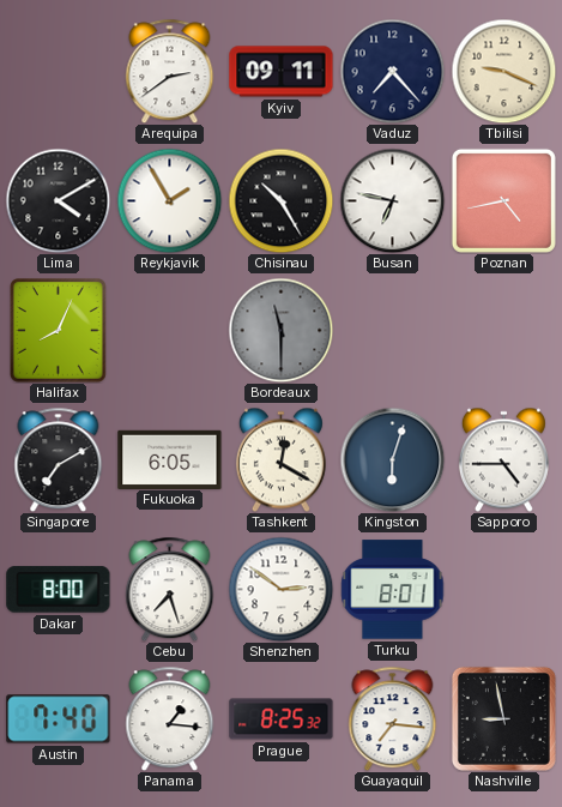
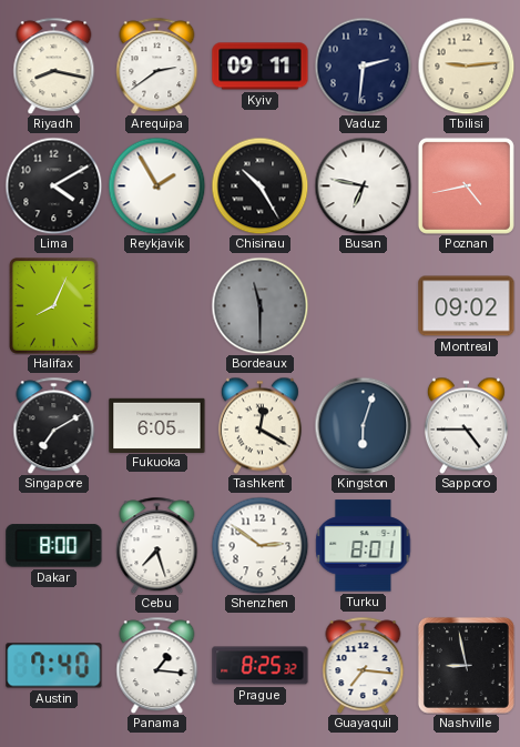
Riyadh: none -> 8:17 (54, 65)
Vaduz: 7:23 -> 2:31 (363, 65)
Tbilisi: 9:19 -> 9:14 (466, 65)
Montreal: none -> 09:02 (467, 306)
